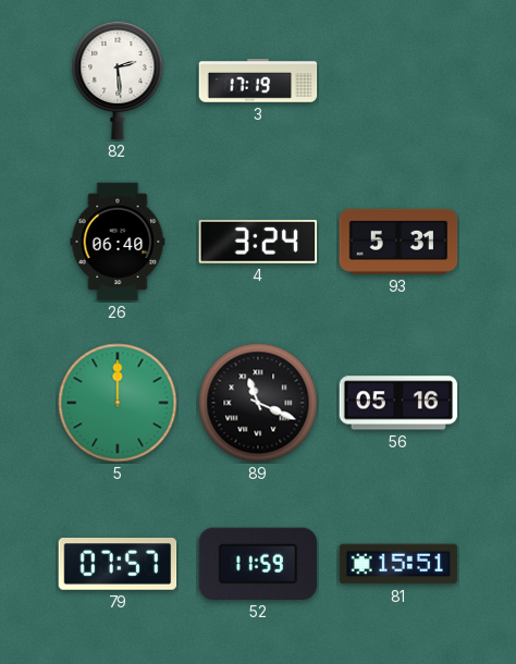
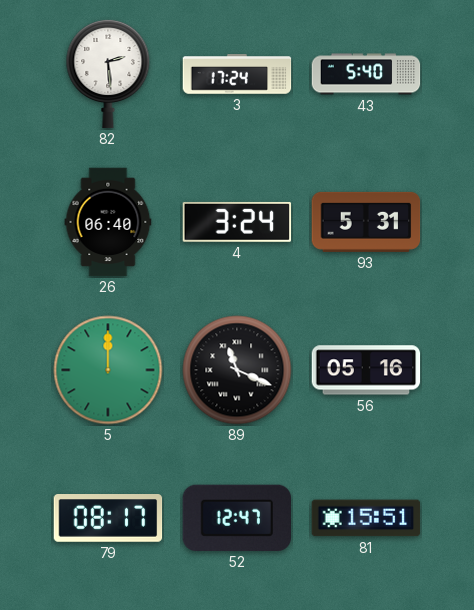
3: 17:19 -> 17:24 (237, 74)
43: none -> 5:40 (366, 74)
79: 07:57 -> 08:17 (108, 518)
52: 11:59 -> 12:47 (236, 518)
